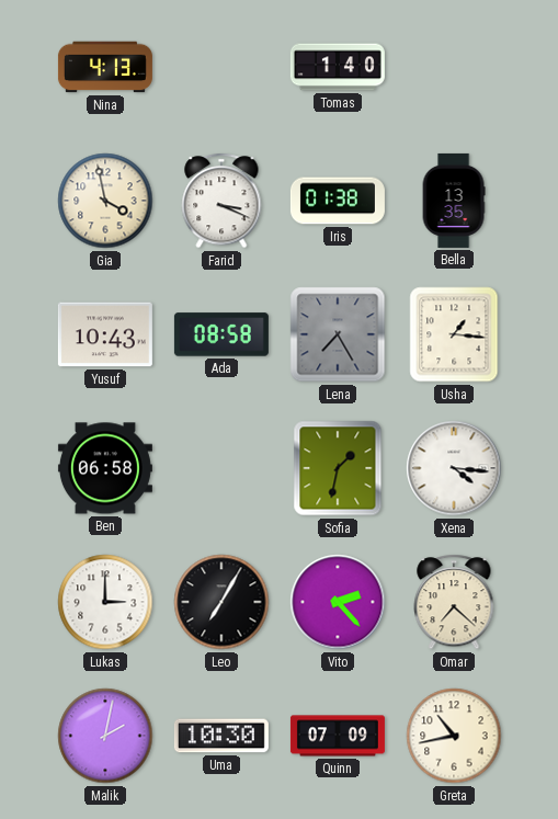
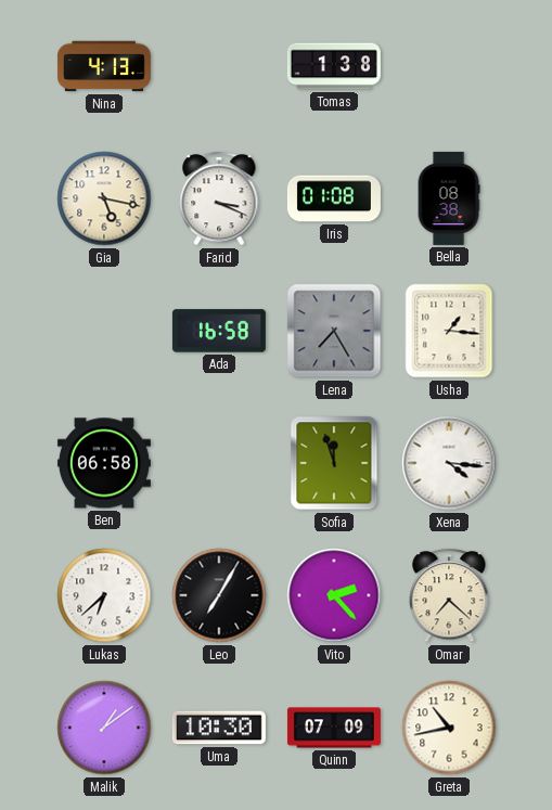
Tomas: 1:40 -> 1:38 (334, 66)
Gia: 3:58 -> 5:17 (104, 198)
Iris: 01:38 -> 01:08 (334, 198)
Bella: 13:35 -> 08:38 (449, 198)
Yusuf: 10:43 -> none (105, 334)
Ada: 08:58 -> 16:58 (219, 331)
Sofia: 1:32 -> 11:57 (334, 463)
Lukas: 3:00 -> 6:38 (104, 595)
Malik: 2:02 -> 1:09 (104, 728)
